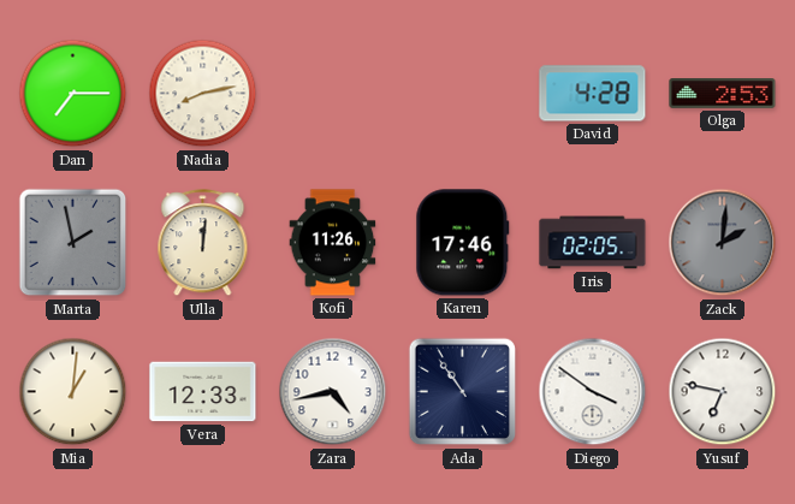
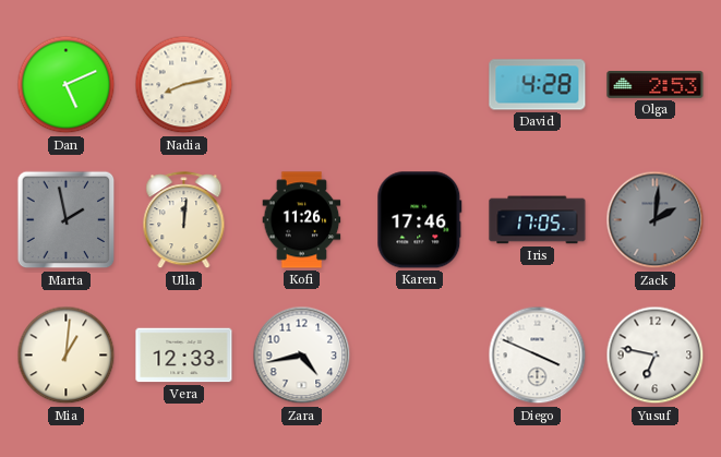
Dan: 7:15 -> 5:11 (67, 85)
Iris: 02:05 -> 17:05 (538, 220)
Ada: 10:54 -> none (463, 392)
Diego: 3:51 -> 3:49 (538, 356)
